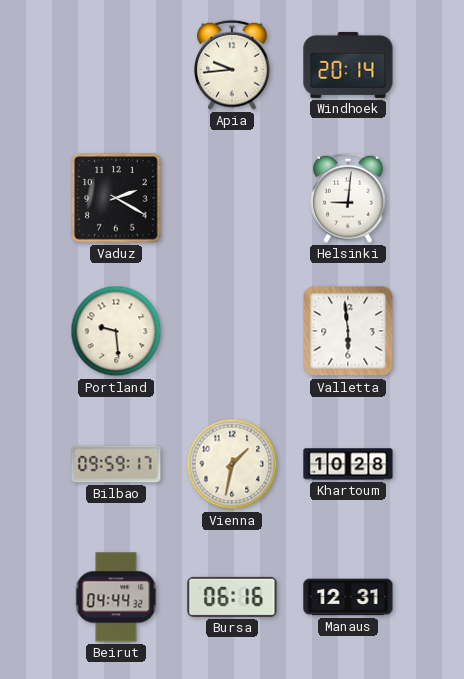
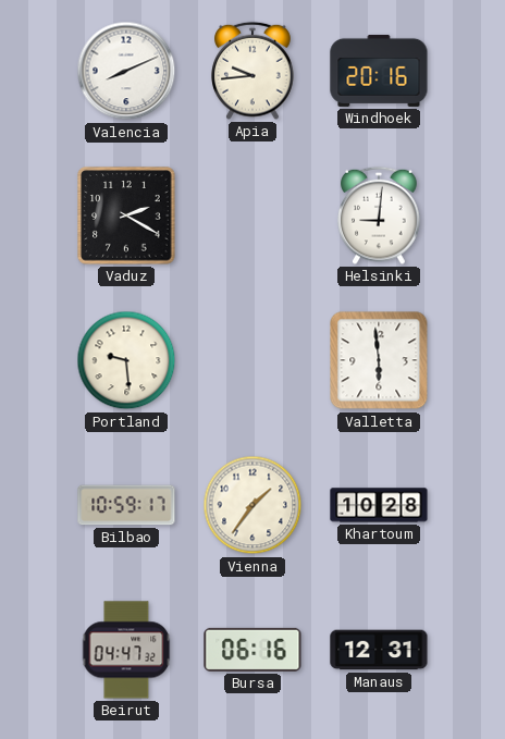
Valencia: none -> 8:11 (126, 71)
Windhoek: 20:14 -> 20:16 (379, 71)
Bilbao: 09:59 -> 10:59 (126, 505)
Vienna: 1:32 -> 1:36 (253, 505)
Beirut: 04:44 -> 04:47 (126, 650)
